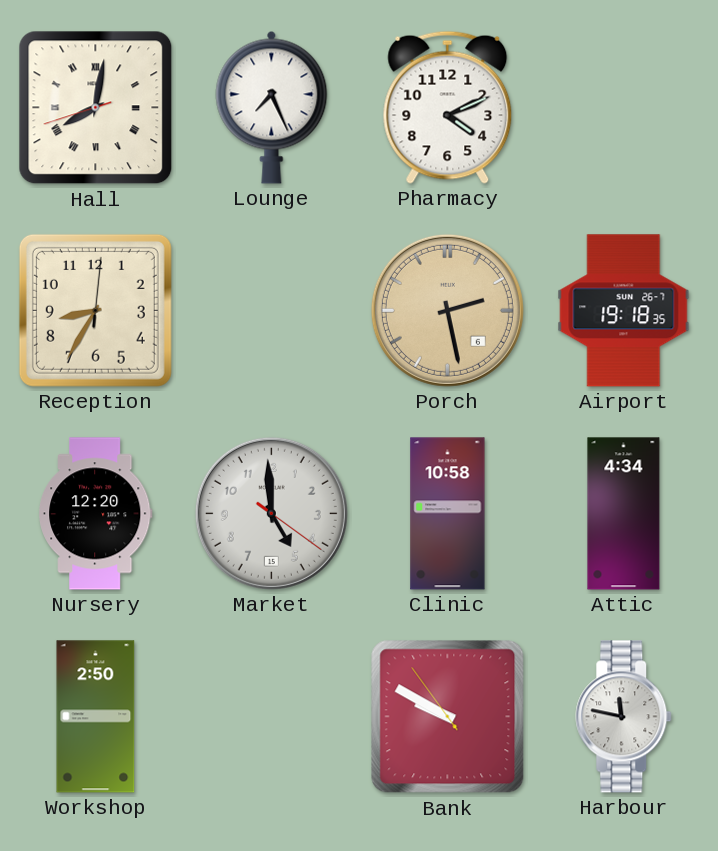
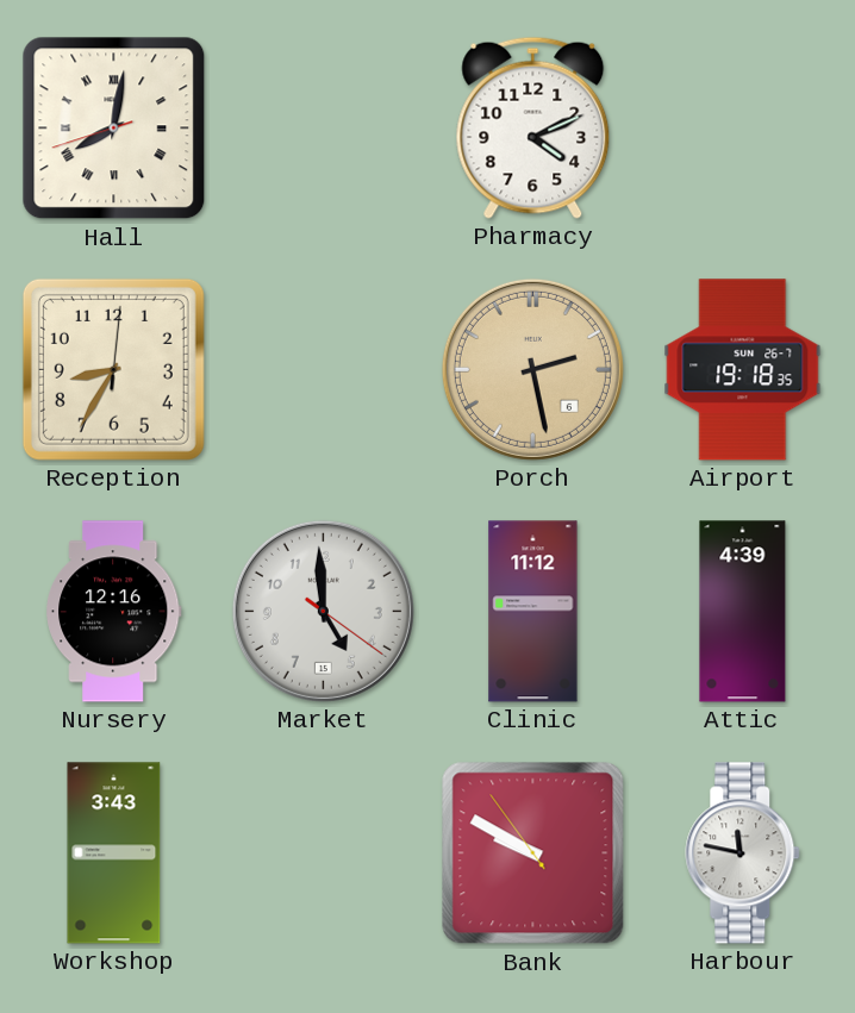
Lounge: 7:26 -> none (272, 107)
Nursery: 12:20 -> 12:16 (114, 612)
Clinic: 10:58 -> 11:12 (533, 612)
Attic: 4:34 -> 4:39 (743, 612)
Workshop: 2:50 -> 3:43 (114, 853)
